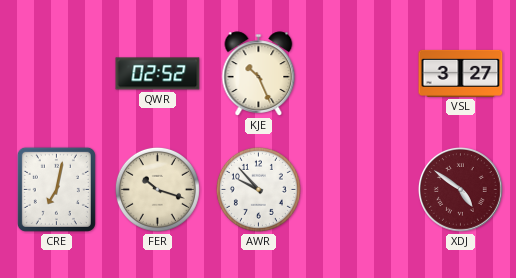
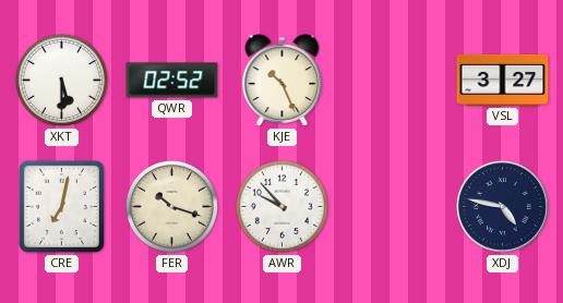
XKT: none -> 5:30 (61, 80)
XDJ: 4:51 -> 4:47 (502, 206)
XDJ dial: burgundy -> navy (502, 206)
